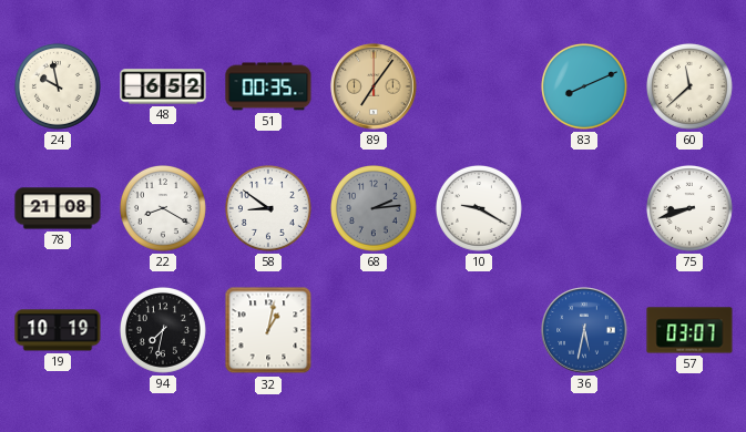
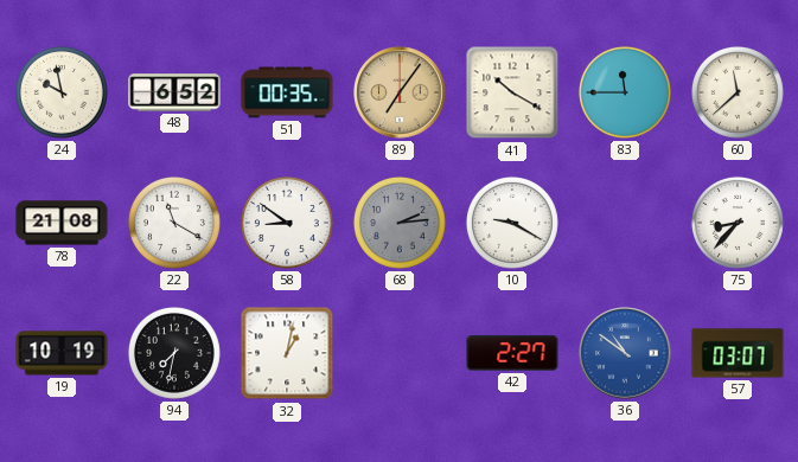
41: none -> 10:20 (512, 92)
83: 8:11 -> 11:45 (625, 92)
22: 8:20 -> 11:20 (174, 223)
75: 8:42 -> 8:37 (738, 223)
42: none -> 2:27 (512, 353)
36: 5:32 -> 10:51 (625, 353)
